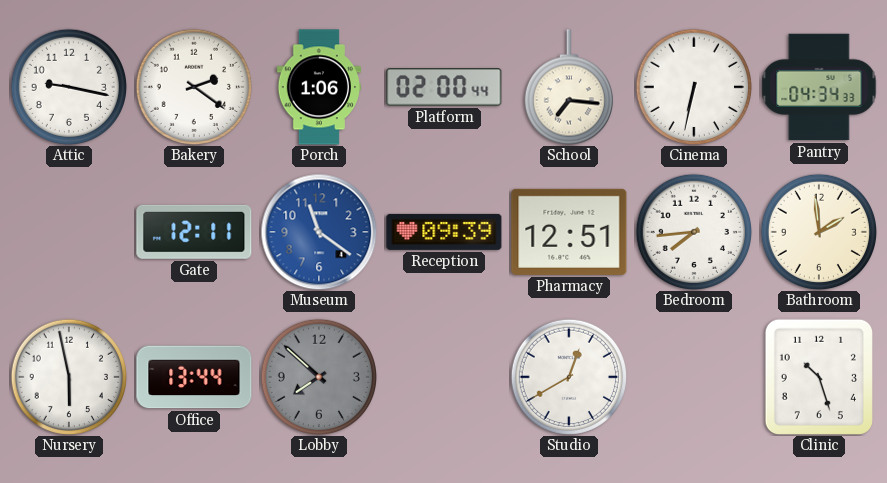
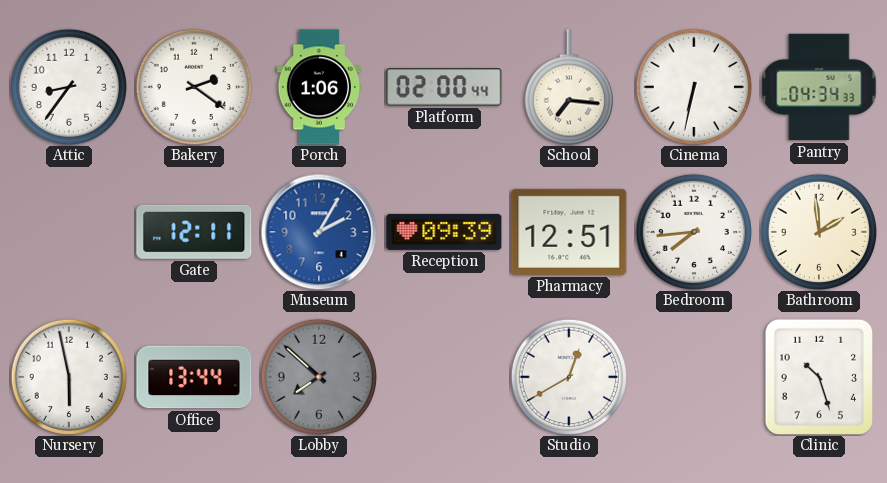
Attic: 9:17 -> 8:36 (68, 86)
Museum: 11:21 -> 2:05 (319, 232)
